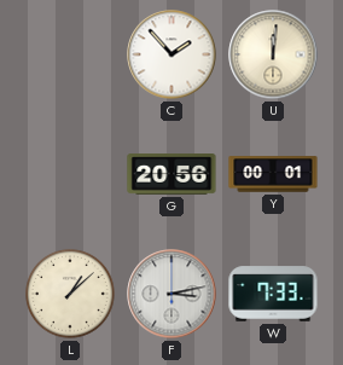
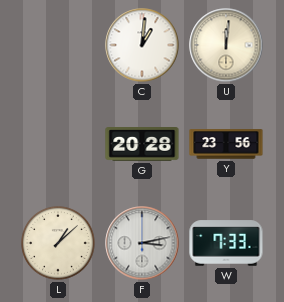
C: 1:53 -> 1:01 (142, 45)
G: 20:56 -> 20:28 (142, 145)
Y: 00:01 -> 23:56 (226, 144)
